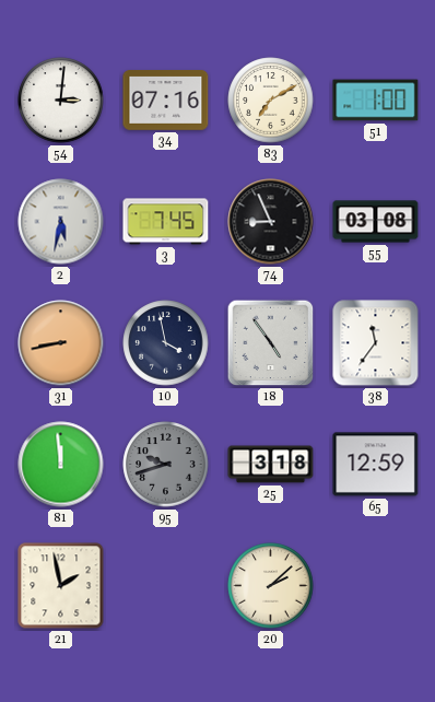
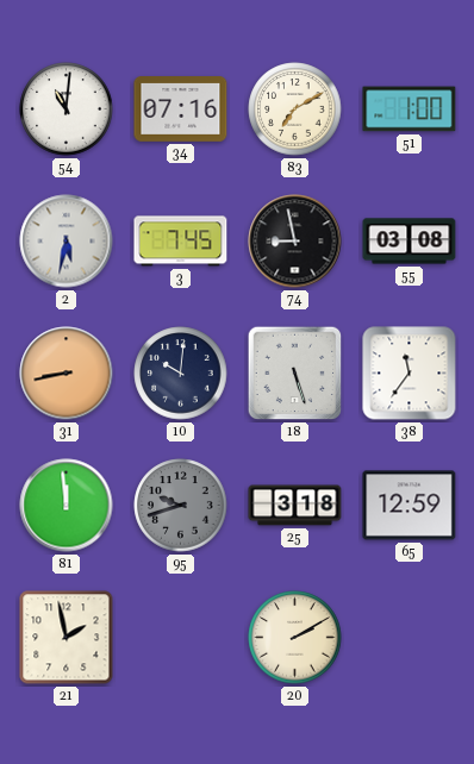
54: 3:01 -> 11:01 (67, 109)
74: 8:56 -> 8:58 (295, 242)
10: 3:58 -> 10:01 (181, 374)
18: 4:54 -> 5:27 (295, 374)
20: 2:08 -> 2:10 (295, 638)
